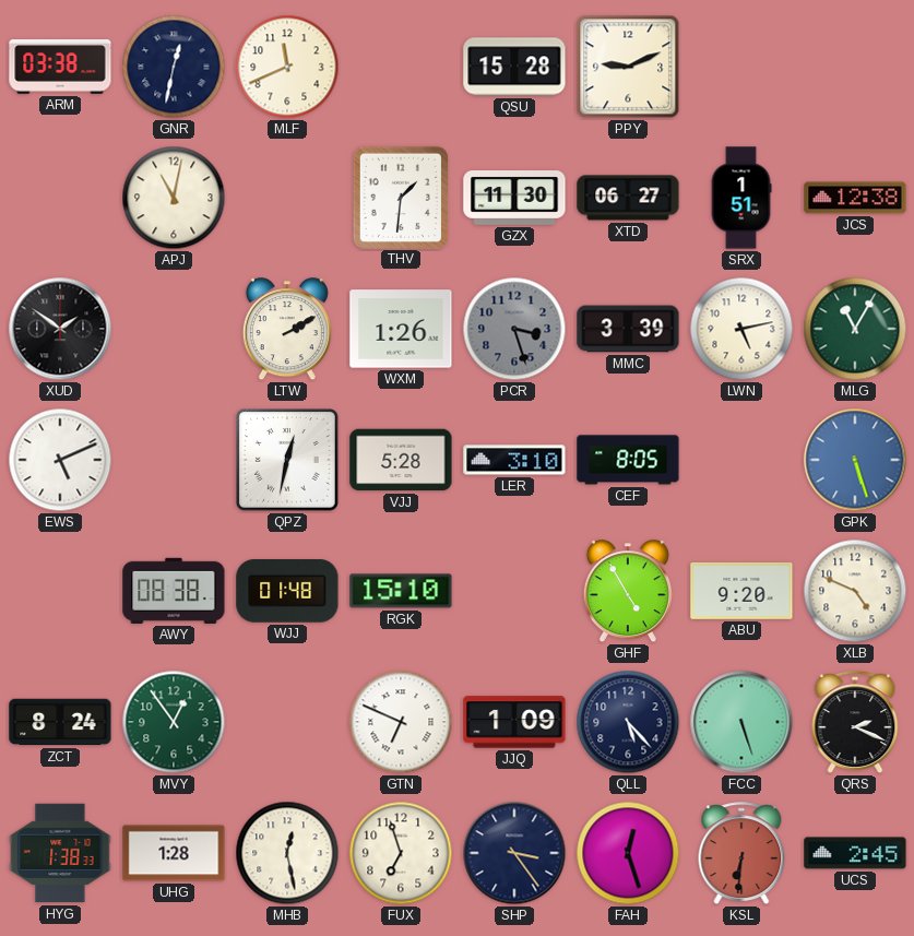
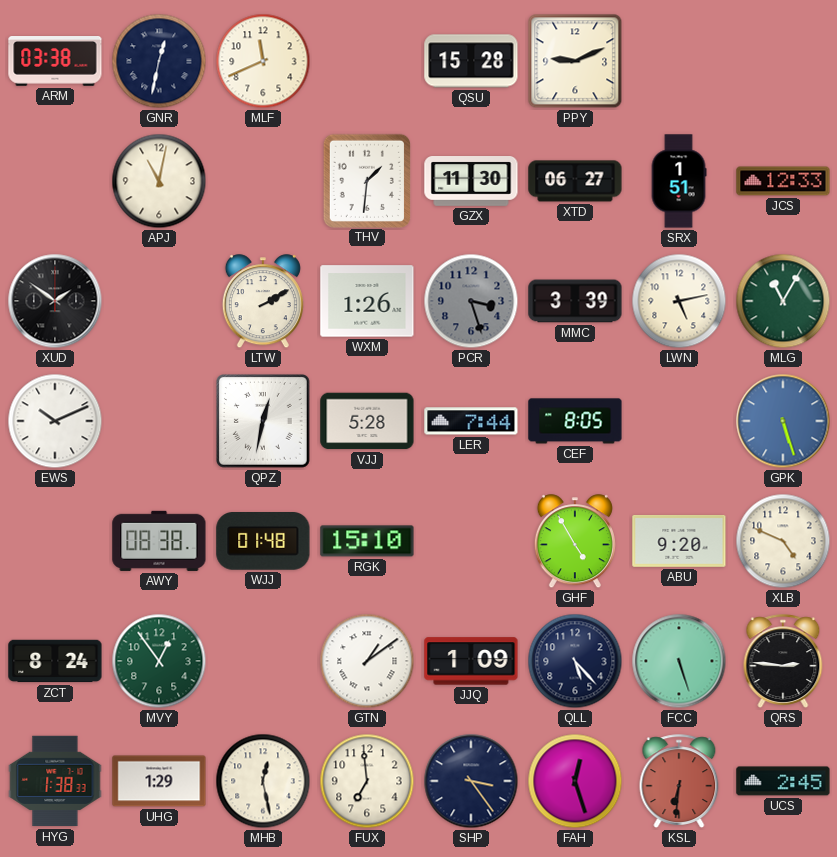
JCS: 12:38 -> 12:33 (783, 181)
EWS: 5:11 -> 10:11 (55, 421)
LER: 3:10 -> 7:44 (471, 421)
GTN: 6:49 -> 1:09 (367, 661)
QRS: 2:19 -> 2:46 (783, 661)
UHG: 1:28 -> 1:29 (159, 781)
FUX: 6:57 -> 6:59 (367, 781)
